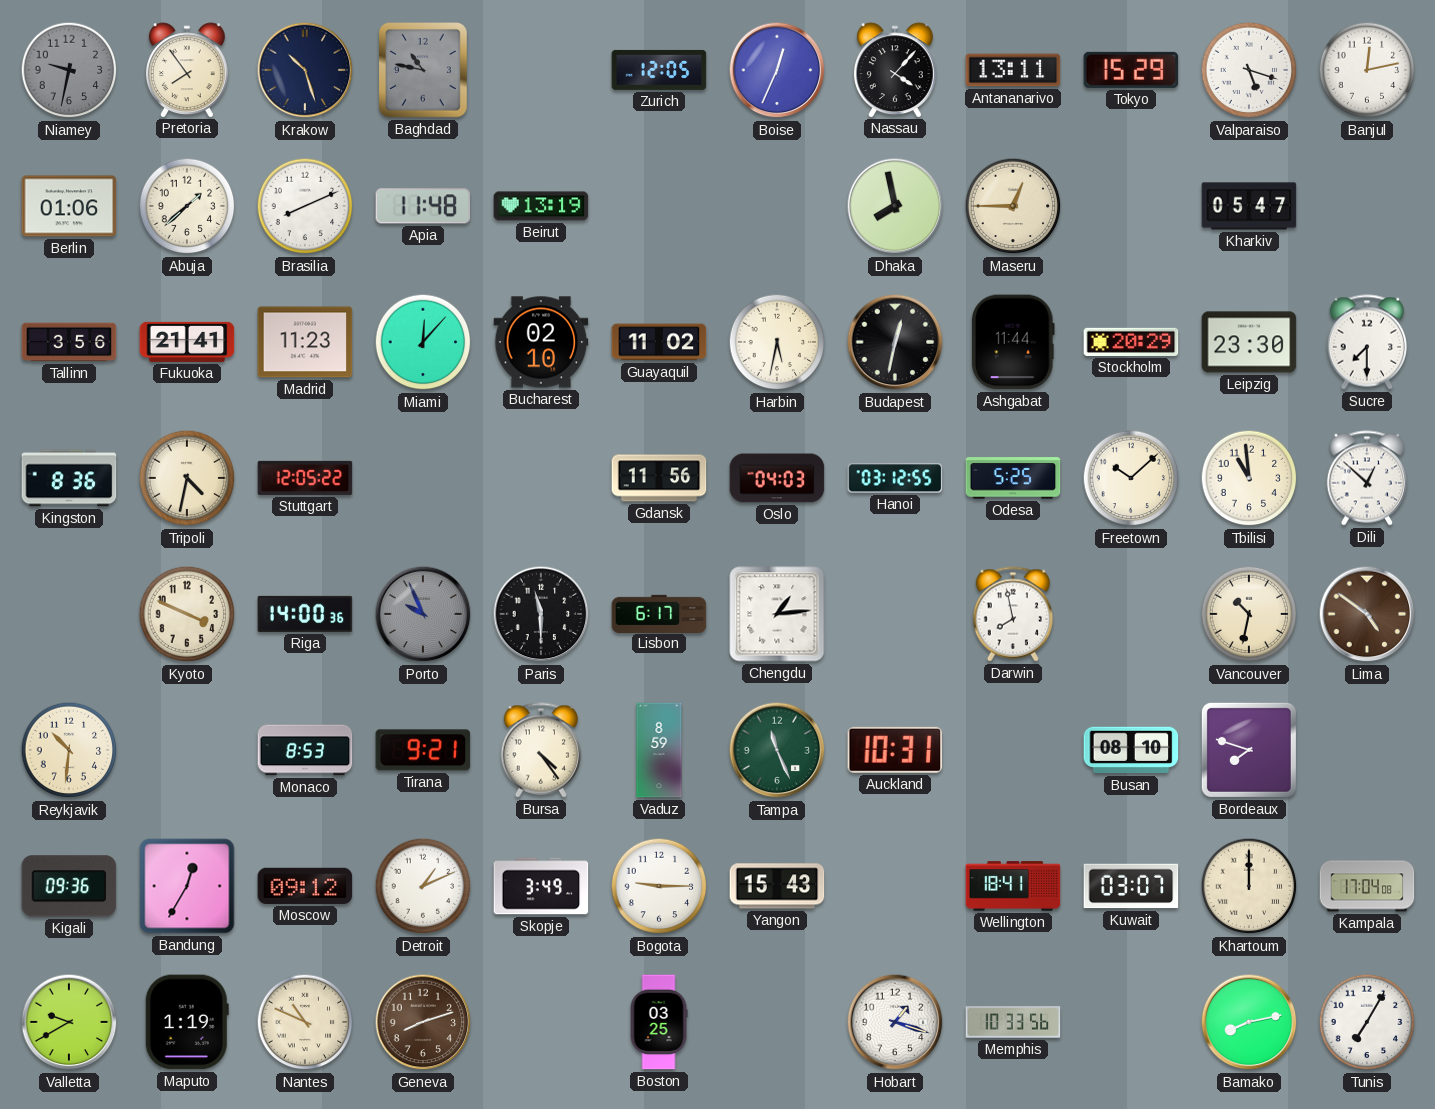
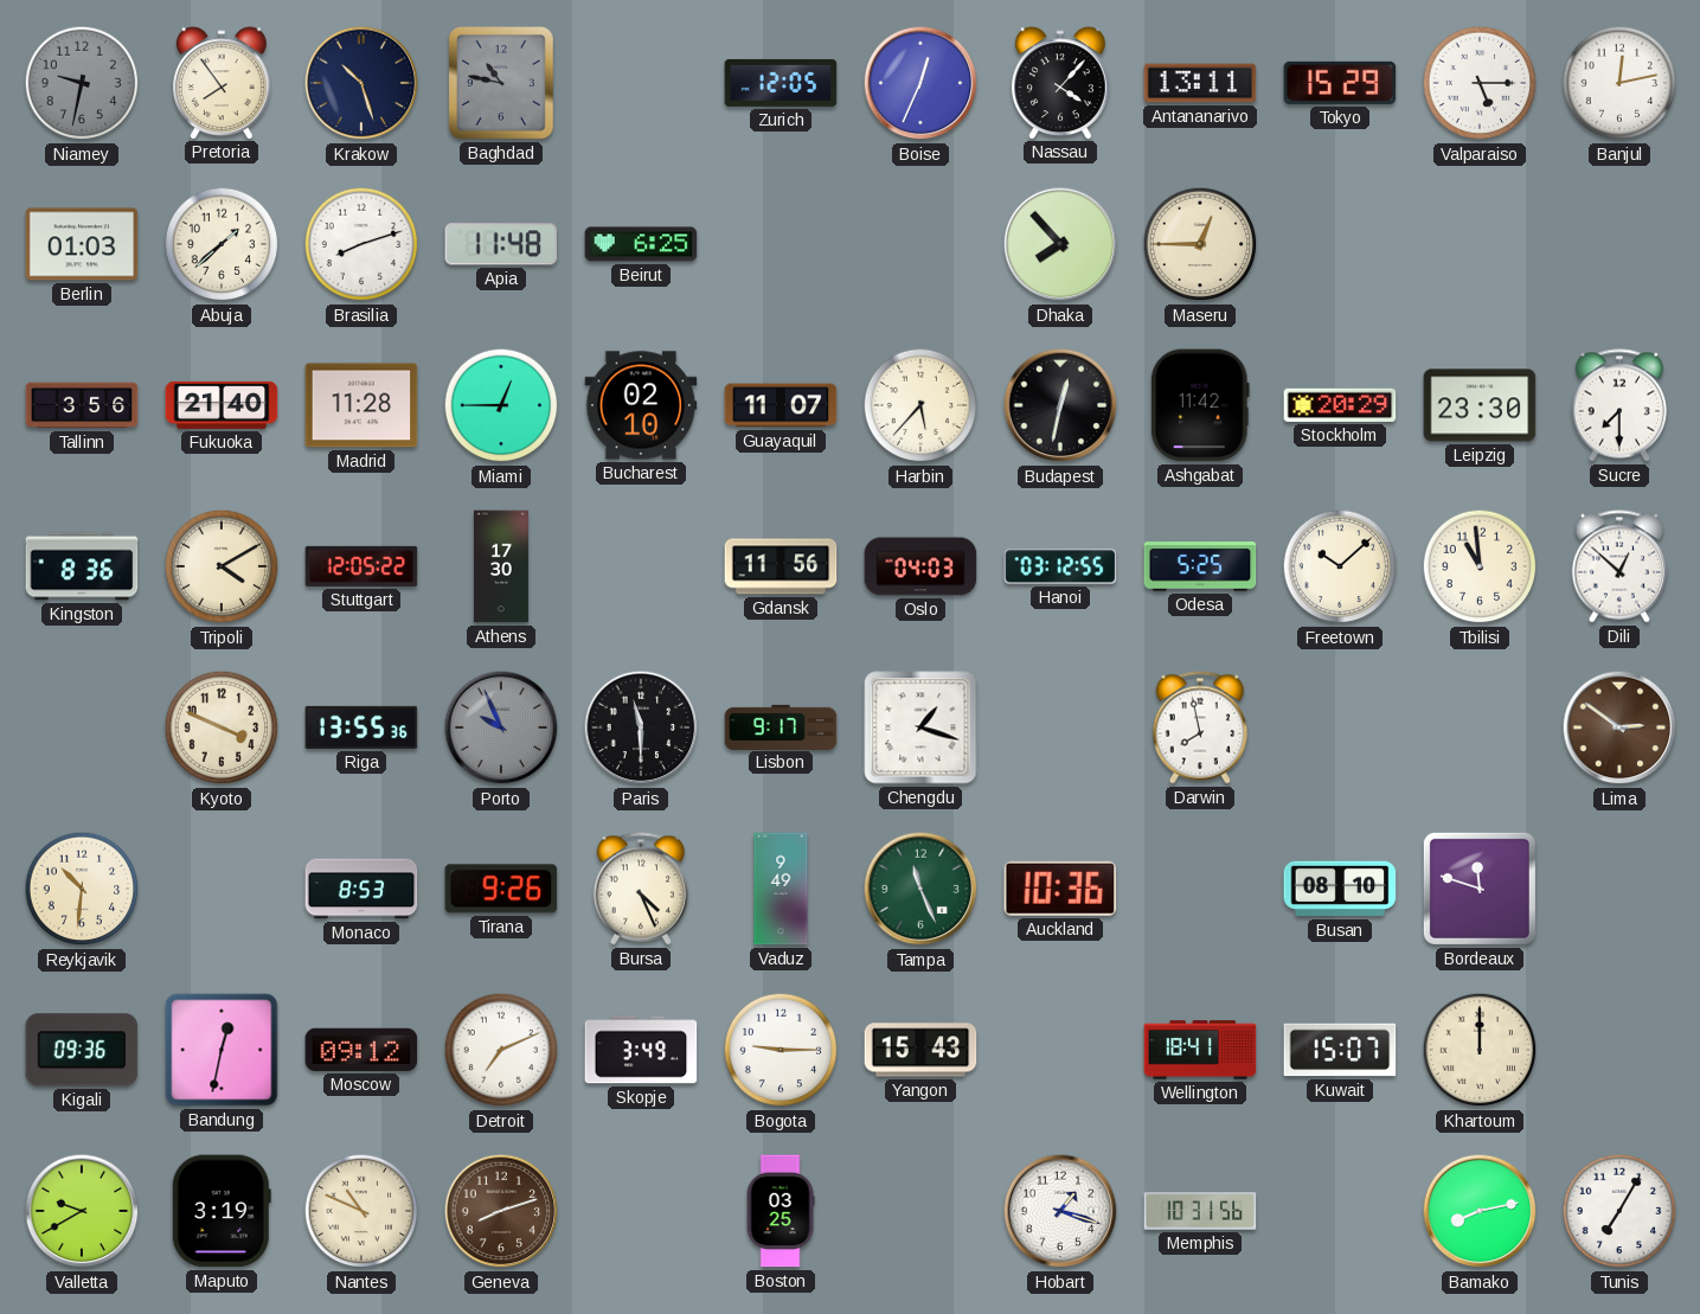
Valparaiso: 5:18 -> 5:15 (1480, 83)
Berlin: 01:06 -> 01:03 (82, 244)
Brasilia: 8:11 -> 8:12 (361, 244)
Beirut: 13:19 -> 6:25 (641, 244)
Dhaka: 7:58 -> 7:53 (1060, 244)
Kharkiv: 05:47 -> none (1249, 206)
Fukuoka: 21:41 -> 21:40 (222, 405)
Madrid: 11:23 -> 11:28 (361, 405)
Miami: 12:07 -> 12:45 (501, 405)
Guayaquil: 11:02 -> 11:07 (781, 405)
Harbin: 5:32 -> 5:37 (920, 405)
Ashgabat: 11:44 -> 11:42 (1200, 405)
Tripoli: 4:32 -> 4:10 (222, 566)
Athens: none -> 17:30 (501, 566)
Riga: 14:00 -> 13:55 (361, 727)
Lisbon: 6:17 -> 9:17 (781, 726)
Chengdu: 1:14 -> 1:18 (920, 727)
Vancouver: 10:32 -> none (1249, 614)
Lima: 4:51 -> 2:51 (1619, 727)
Tirana: 9:21 -> 9:26 (501, 889)
Bursa: 4:24 -> 4:26 (640, 889)
Vaduz: 8:59 -> 9:49 (781, 889)
Auckland: 10:31 -> 10:36 (1060, 889)
Bordeaux: 7:48 -> 11:48 (1480, 889)
Bandung: 12:35 -> 12:32 (222, 1050)
Detroit: 1:11 -> 7:11 (501, 1050)
Kuwait: 03:07 -> 15:07 (1340, 1050)
Kampala: 17:04 -> none (1367, 886)
Maputo: 1:19 -> 3:19 (222, 1211)
Memphis: 10:33 -> 10:31 (1200, 1211)
